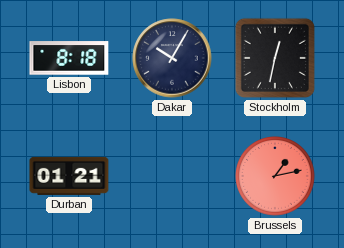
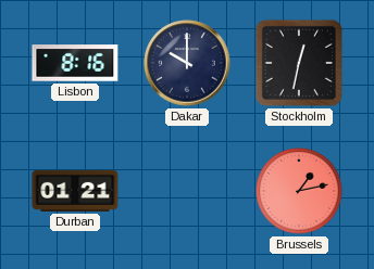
Lisbon: 8:18 -> 8:16 (75, 63)
Dakar: 10:05 -> 10:00 (187, 63)
